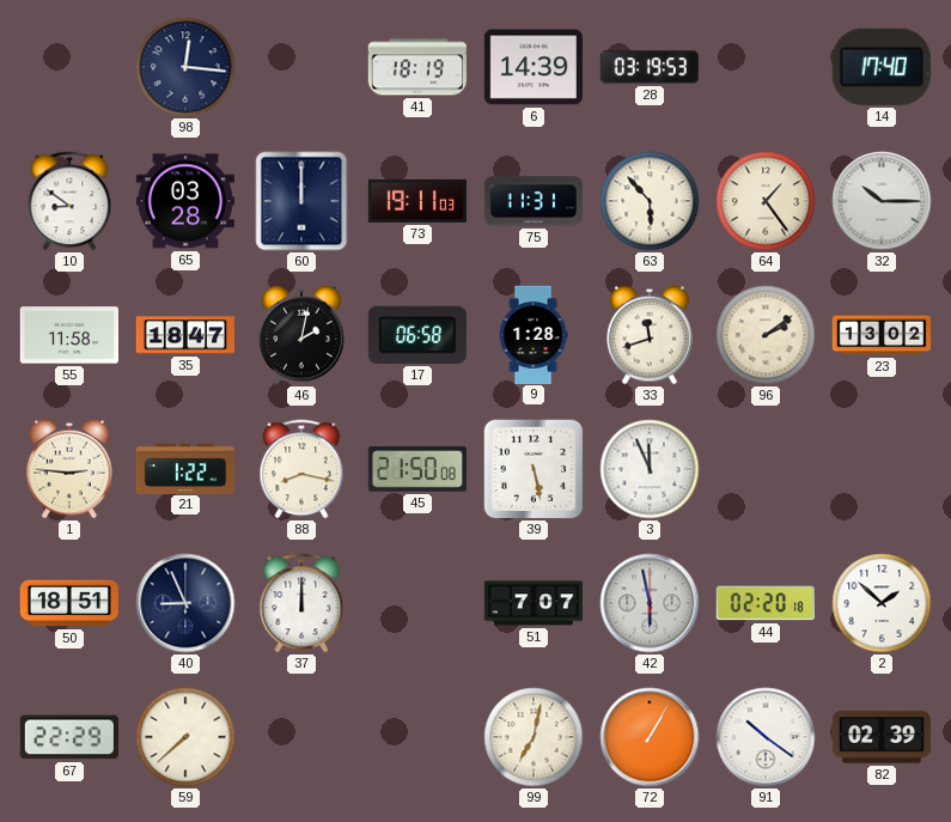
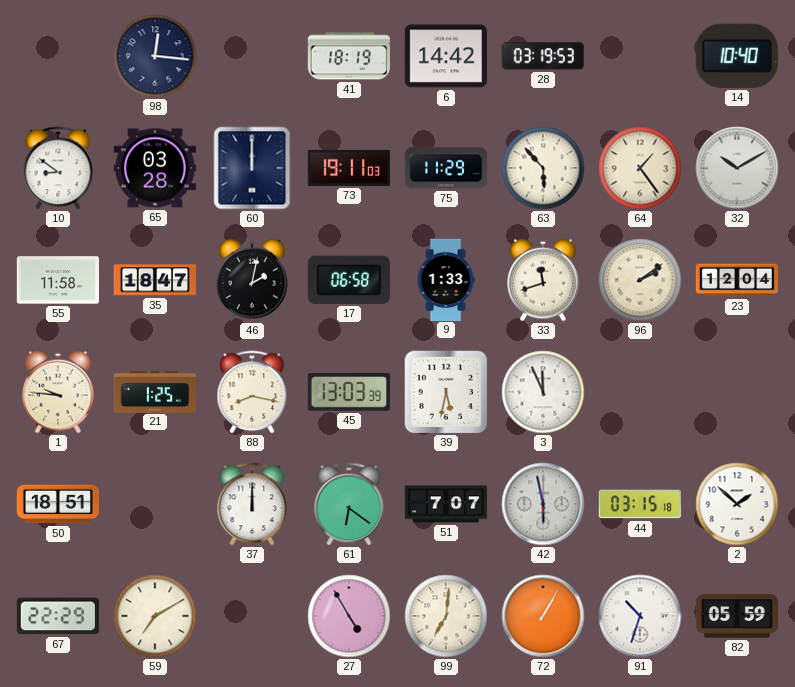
6: 14:39 -> 14:42 (446, 56)
14: 17:40 -> 10:40 (737, 56)
75: 11:31 -> 11:29 (446, 168)
32: 10:15 -> 10:10 (737, 168)
9: 1:28 -> 1:33 (446, 279)
23: 13:02 -> 12:04 (737, 280)
1: 2:46 -> 9:46 (58, 392)
21: 1:22 -> 1:25 (154, 391)
45: 21:50 -> 13:03 (348, 392)
39: 5:28 -> 5:32 (446, 392)
40: 8:56 -> none (185, 603)
61: none -> 6:21 (349, 504)
44: 02:20 -> 03:15 (640, 504)
59: 7:38 -> 7:10 (155, 616)
27: none -> 4:55 (349, 616)
99: 7:02 -> 7:01 (446, 616)
91: 10:21 -> 10:33 (640, 616)
82: 02:39 -> 05:59 (736, 616)
